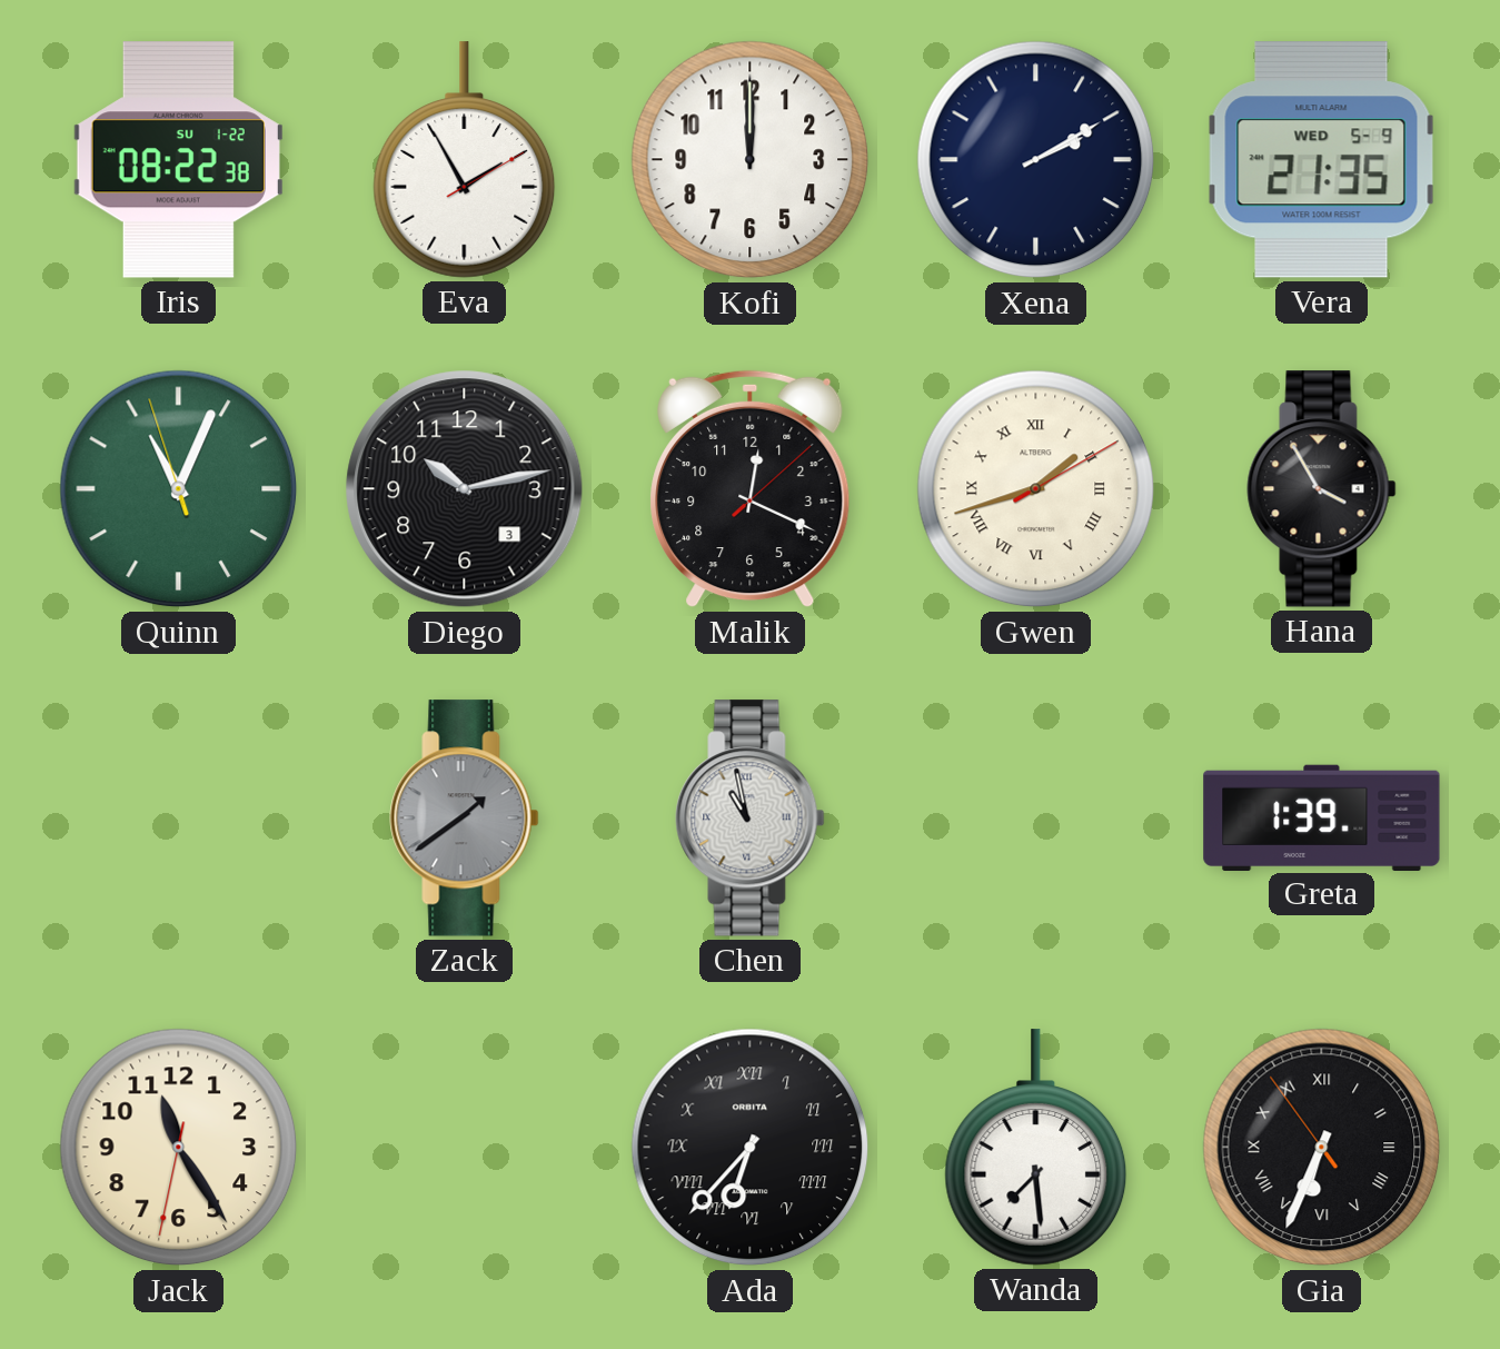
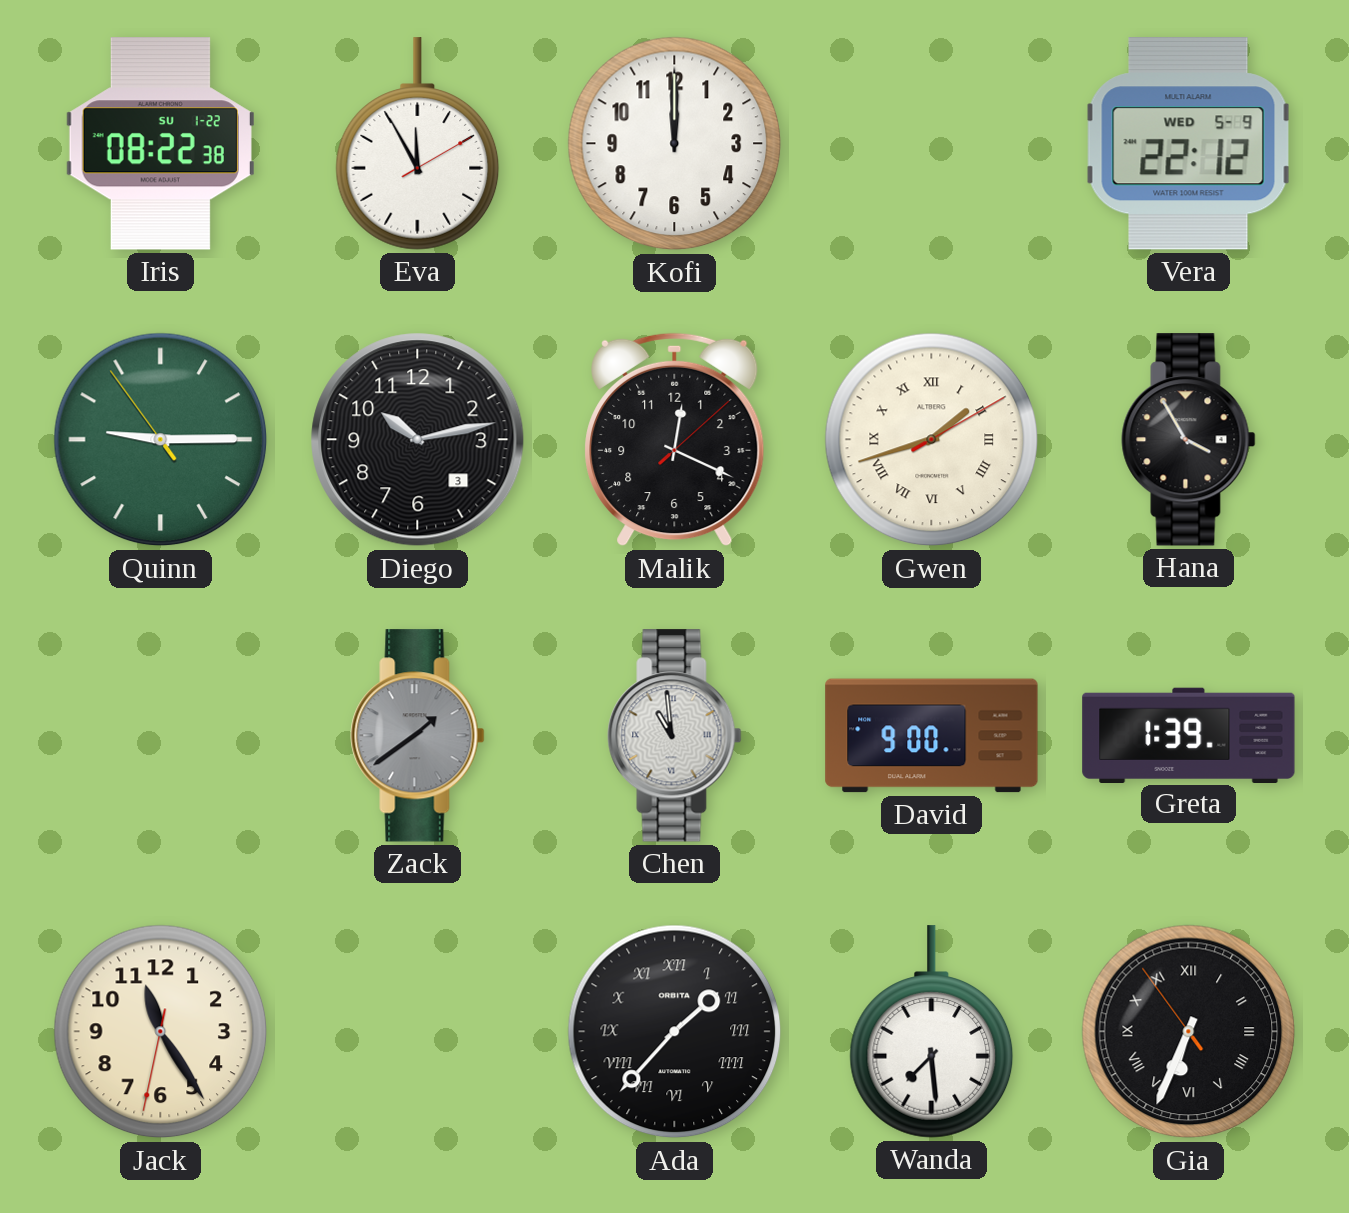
Eva: 1:55 -> 11:55 (418, 144)
Xena: 2:10 -> none (1036, 160)
Vera: 21:35 -> 22:12 (1188, 144)
Quinn: 11:03 -> 9:14 (161, 440)
Chen: 10:58 -> 10:59 (675, 736)
David: none -> 9:00 (932, 736)
Ada: 6:37 -> 1:37 (675, 1032)
